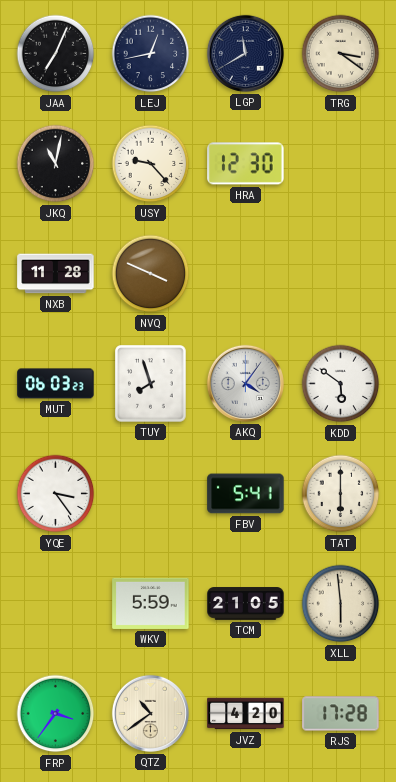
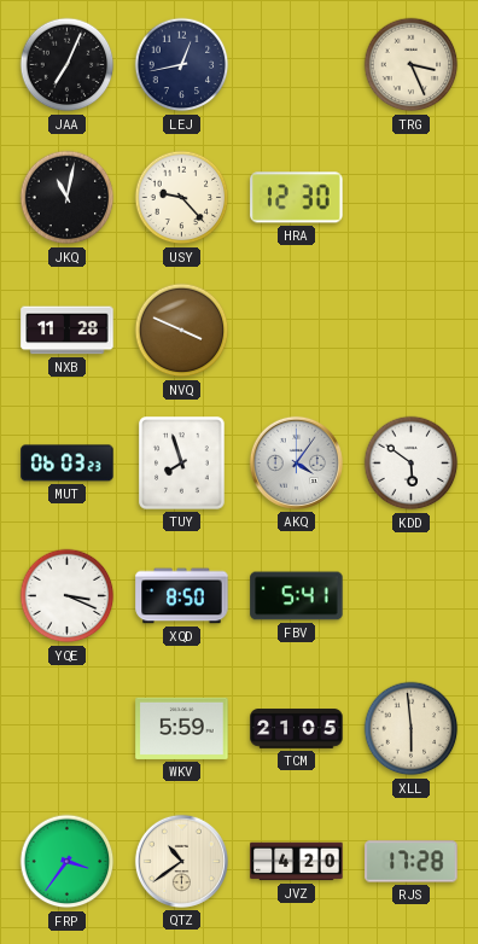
LGP: 11:40 -> none (245, 53)
TRG: 3:21 -> 3:26 (412, 65)
YQE: 3:24 -> 3:19 (68, 596)
XQD: none -> 8:50 (182, 596)
TAT: 6:00 -> none (341, 494)
